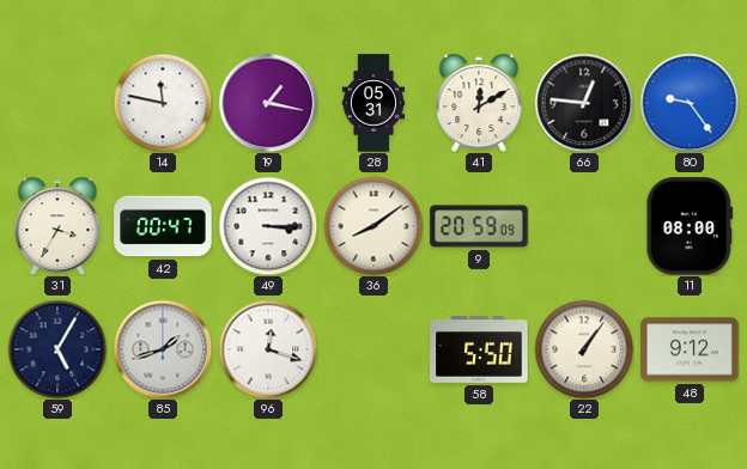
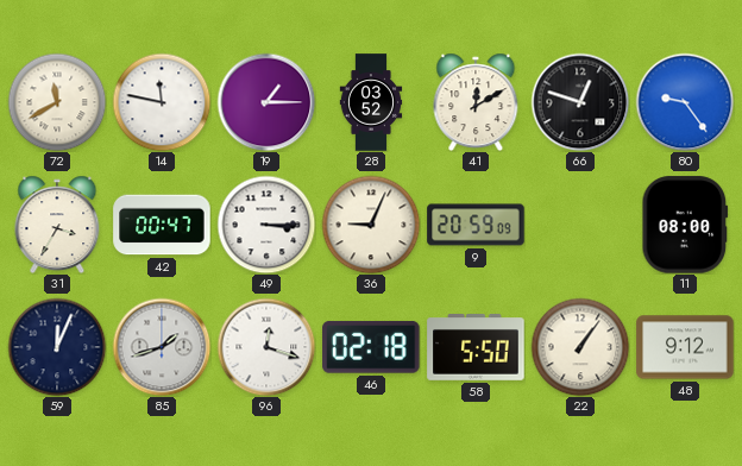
72: none -> 11:40 (57, 102)
19: 1:17 -> 1:15 (266, 102)
28: 05:31 -> 03:52 (371, 102)
66: 12:46 -> 12:48 (580, 102)
36: 8:09 -> 9:04 (371, 225)
59: 5:05 -> 12:04 (57, 347)
46: none -> 02:18 (371, 347)
